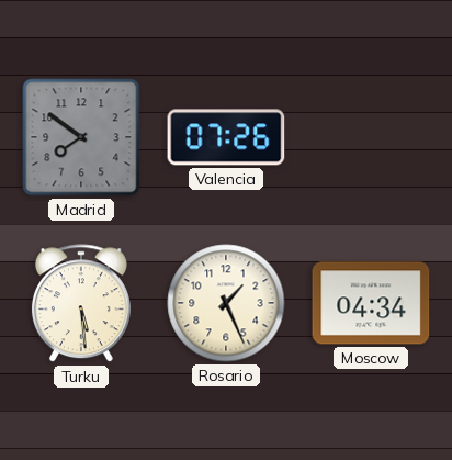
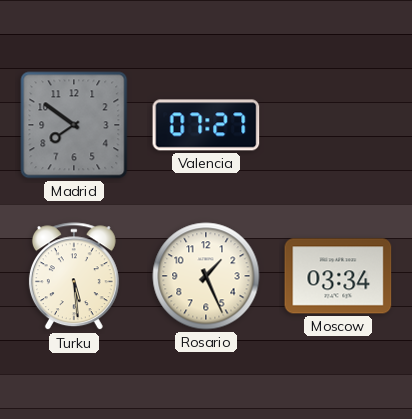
Valencia: 07:26 -> 07:27 (206, 125)
Moscow: 04:34 -> 03:34 (338, 276)
